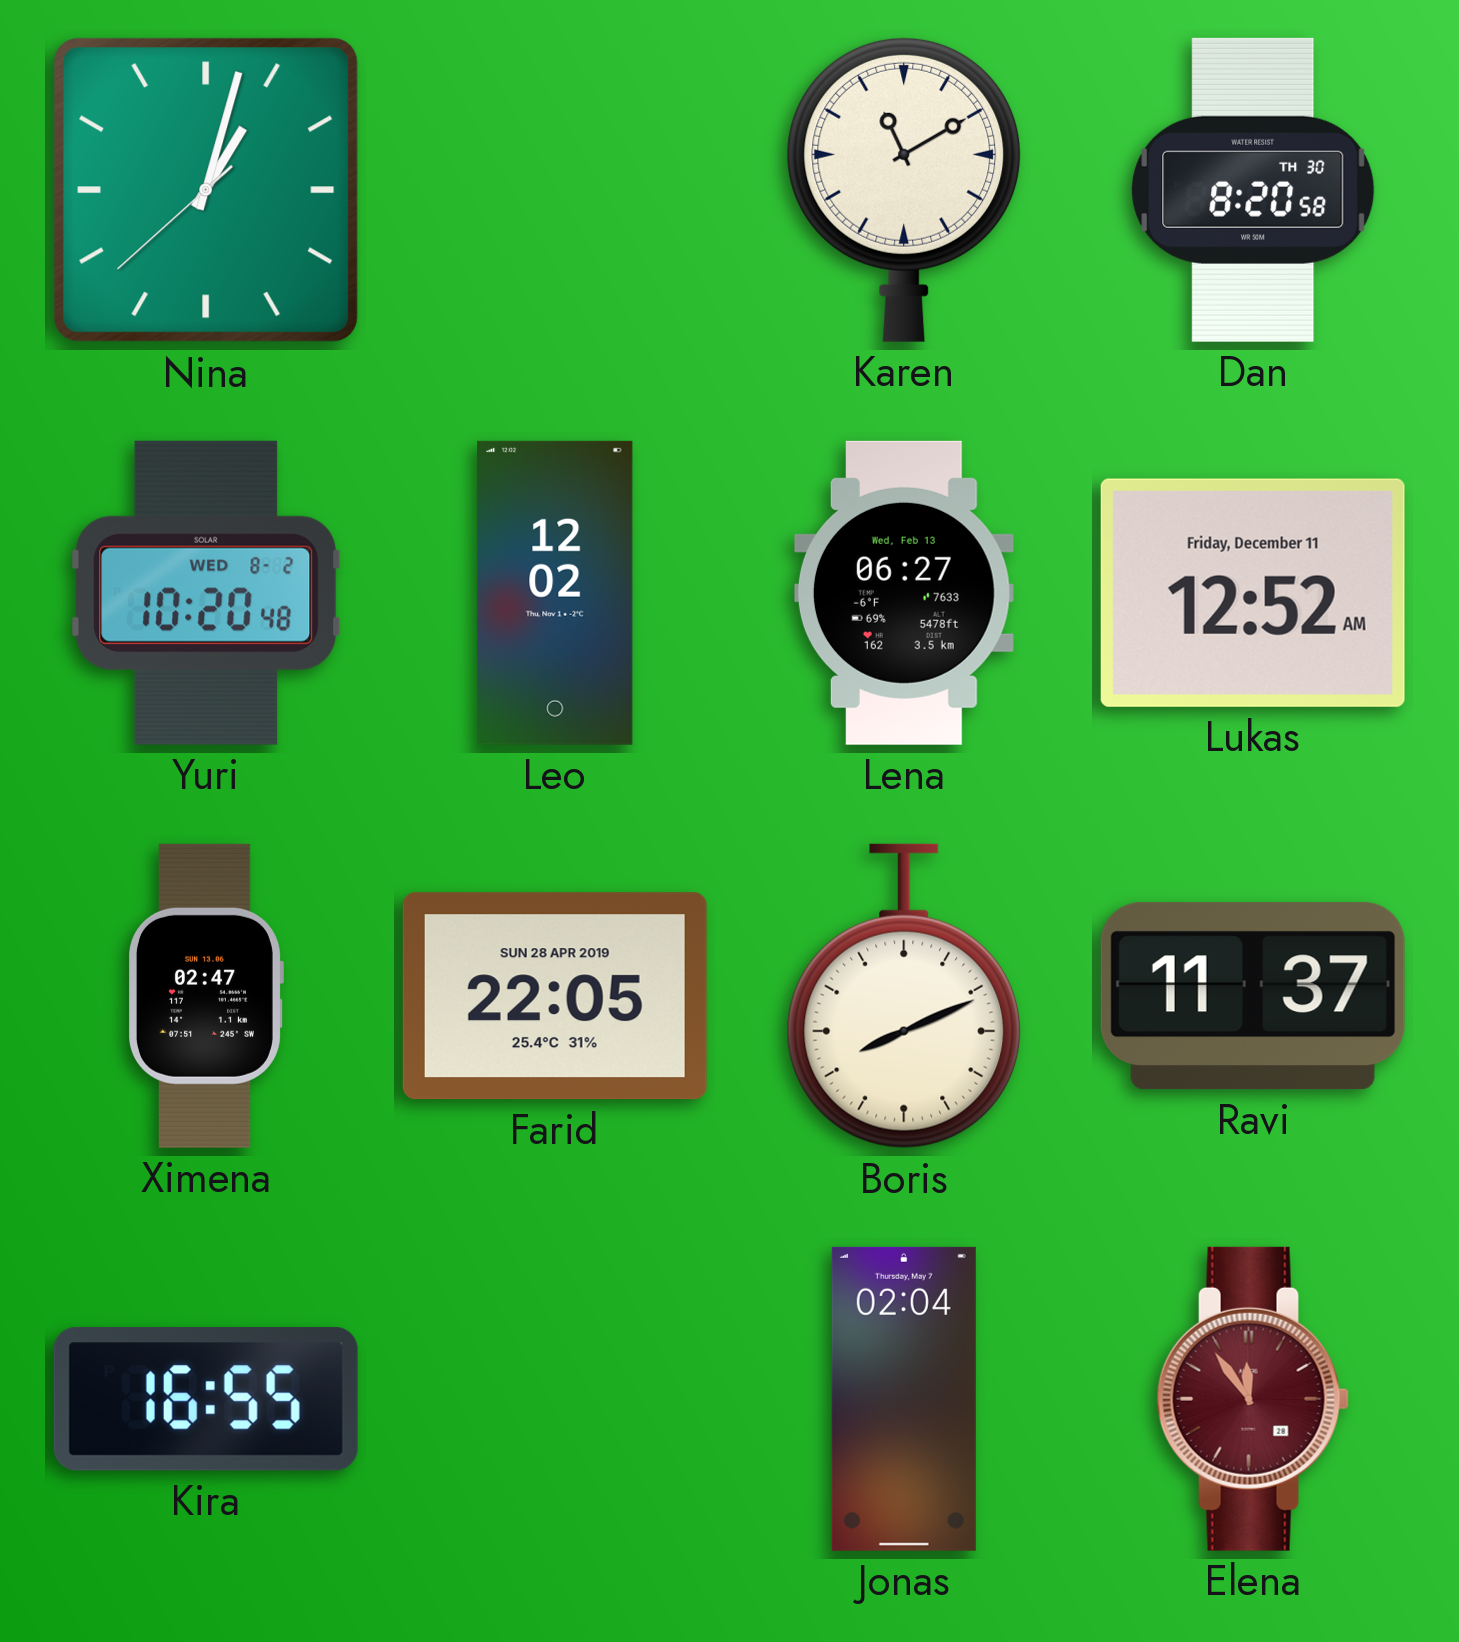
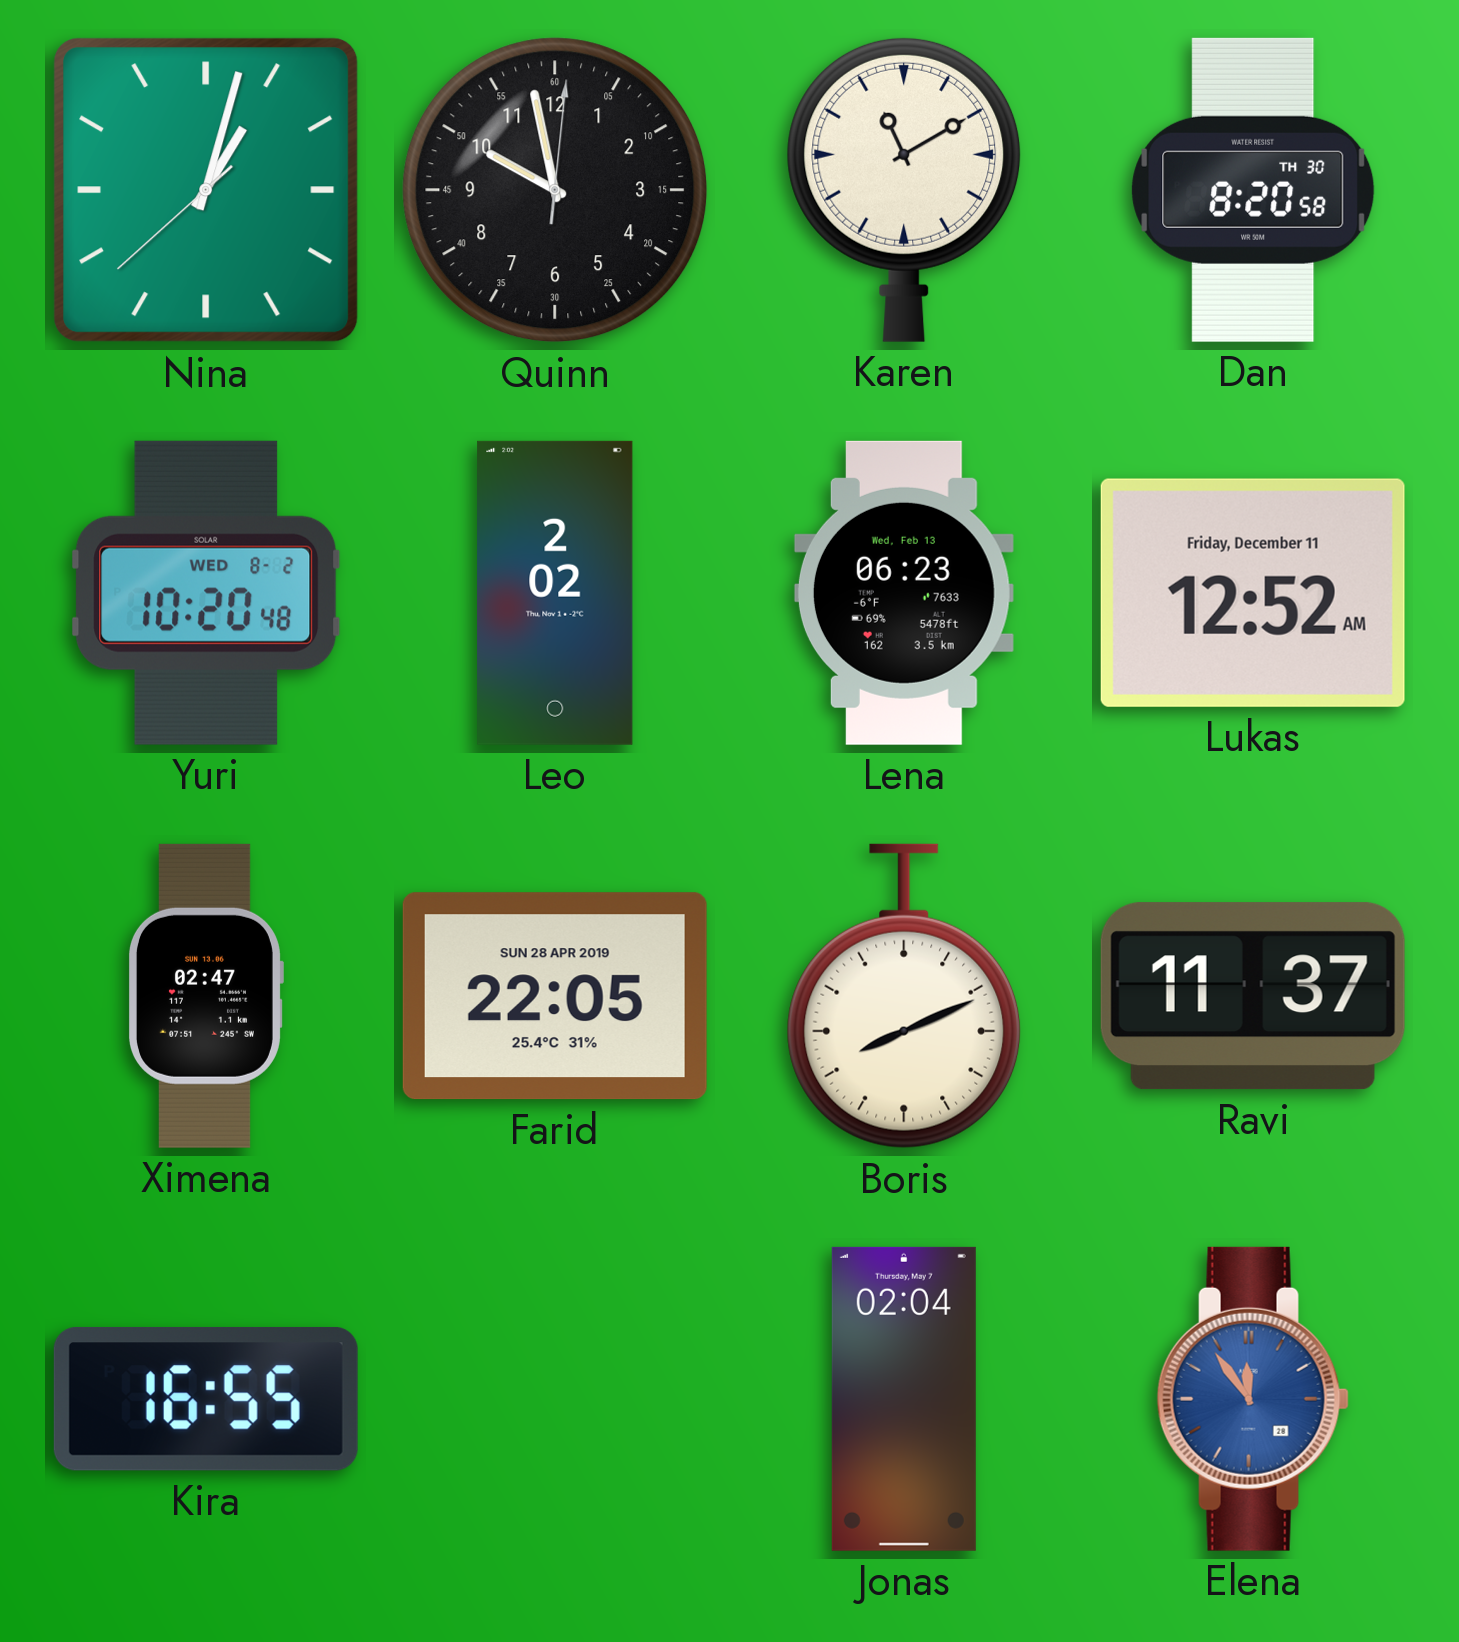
Quinn: none -> 9:58 (555, 190)
Leo: 12:02 -> 2:02 (555, 593)
Lena: 06:27 -> 06:23 (904, 593)
Elena dial: burgundy -> blue (1253, 1399)
